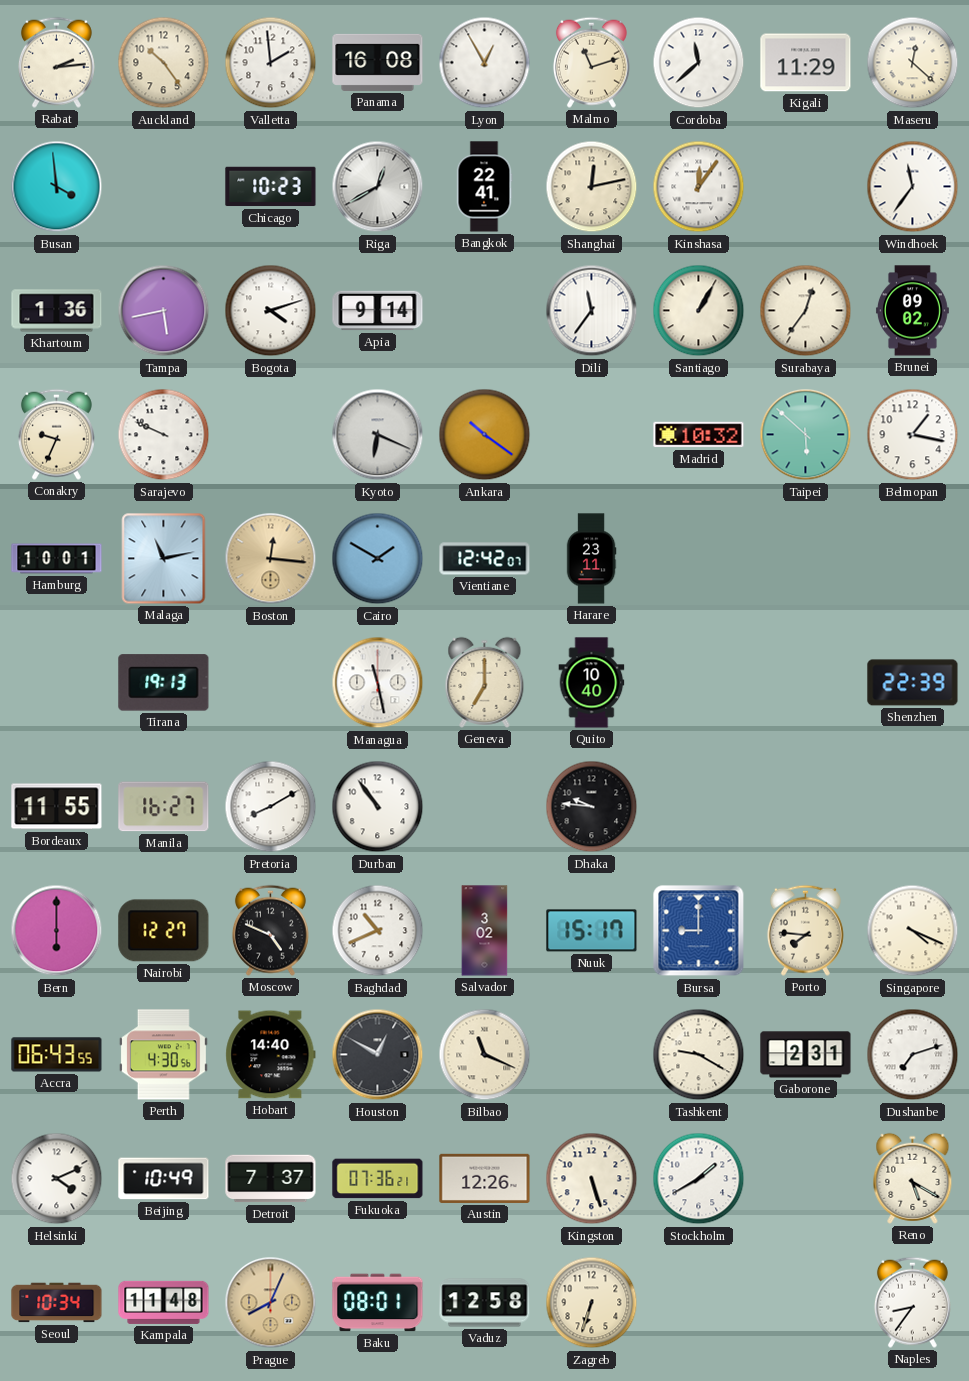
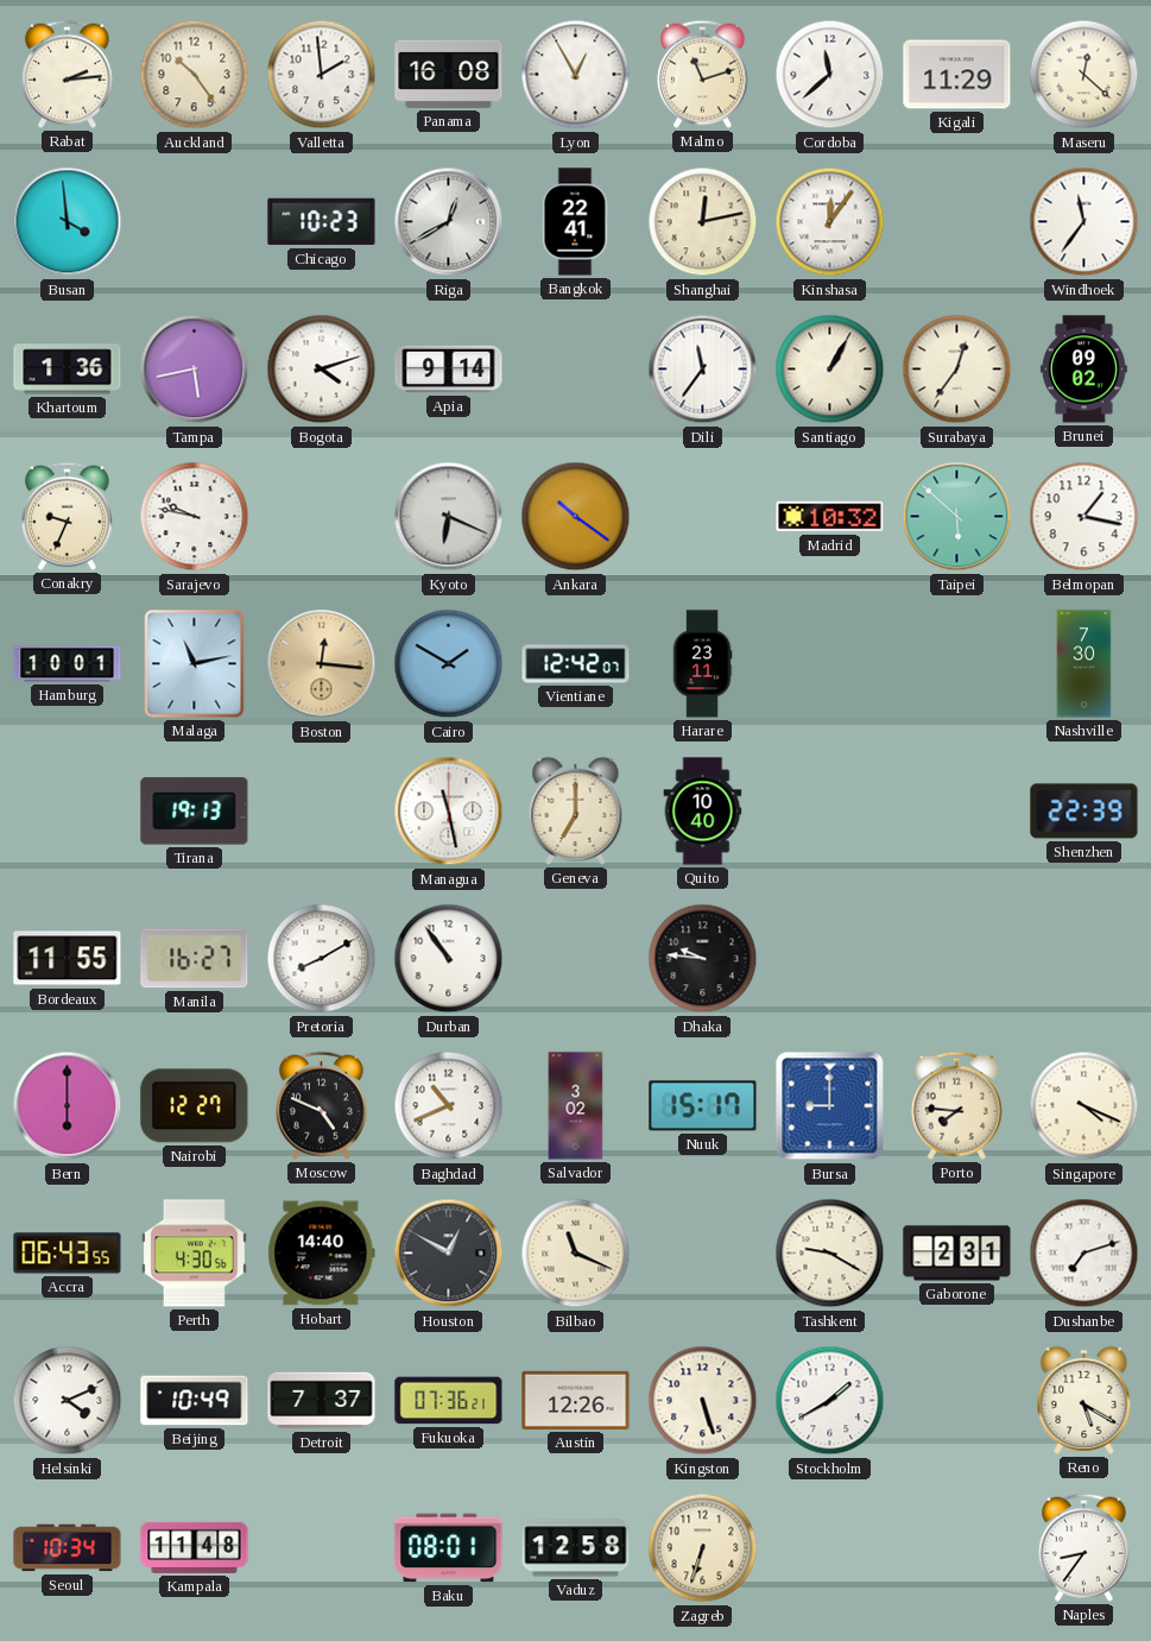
Sarajevo: 9:49 -> 9:47 (195, 517)
Nashville: none -> 7:30 (1084, 664)
Prague: 8:04 -> none (271, 1303)
